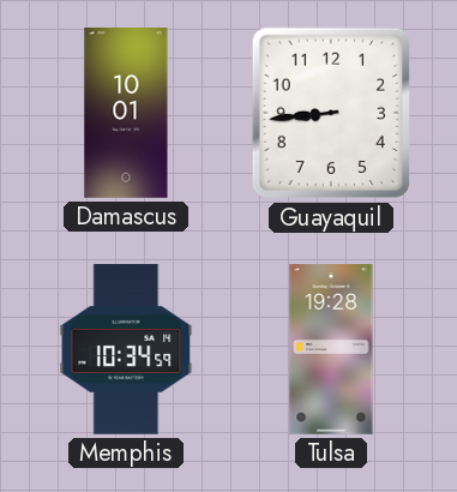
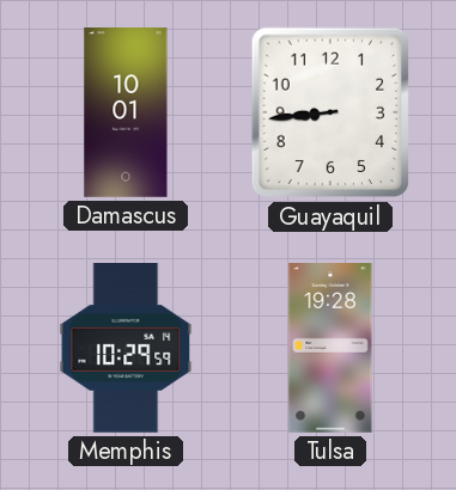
Memphis: 10:34 -> 10:29 (126, 349)
